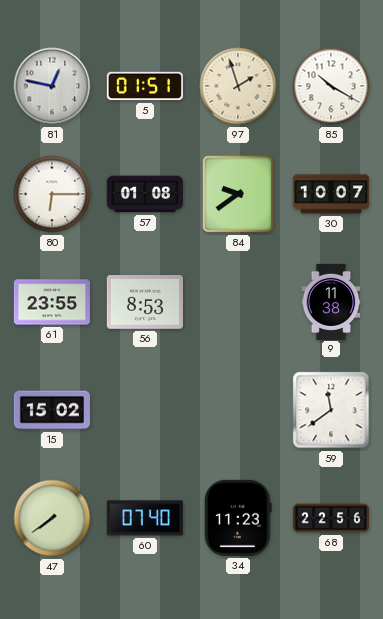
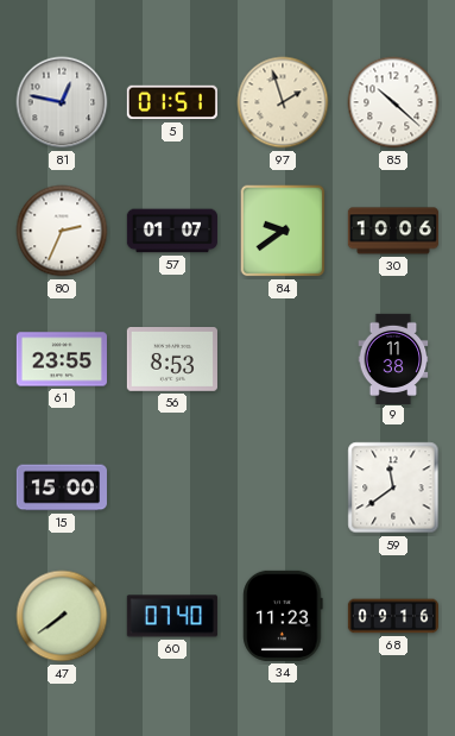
85: 10:20 -> 10:22 (393, 102)
80: 6:15 -> 2:34 (62, 231)
57: 01:08 -> 01:07 (172, 231)
30: 10:07 -> 10:06 (393, 231)
15: 15:02 -> 15:00 (62, 487)
68: 22:56 -> 09:16 (392, 616)
